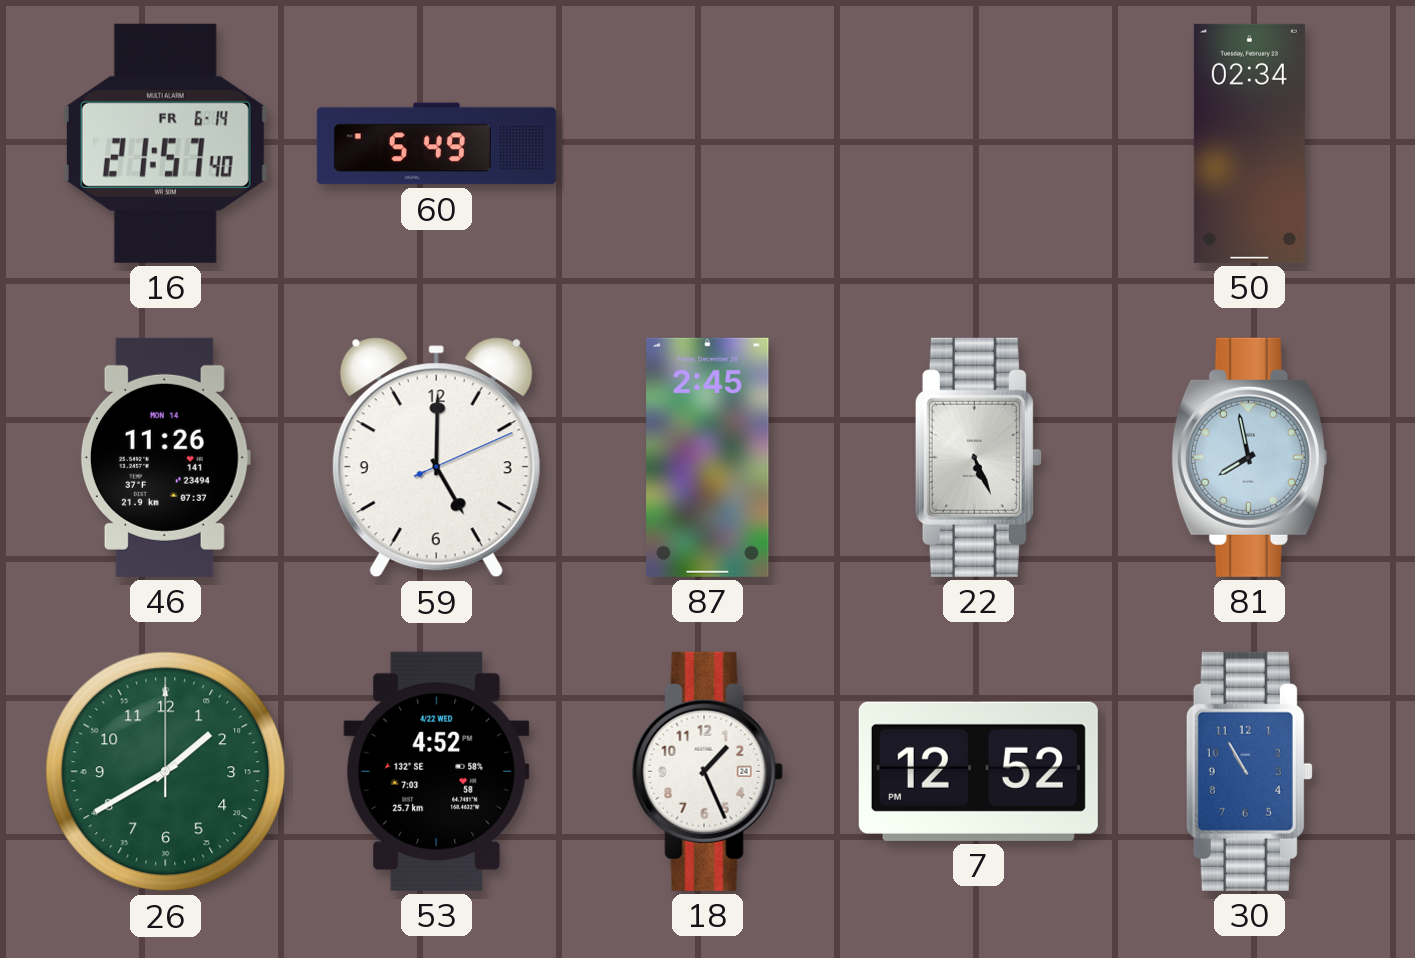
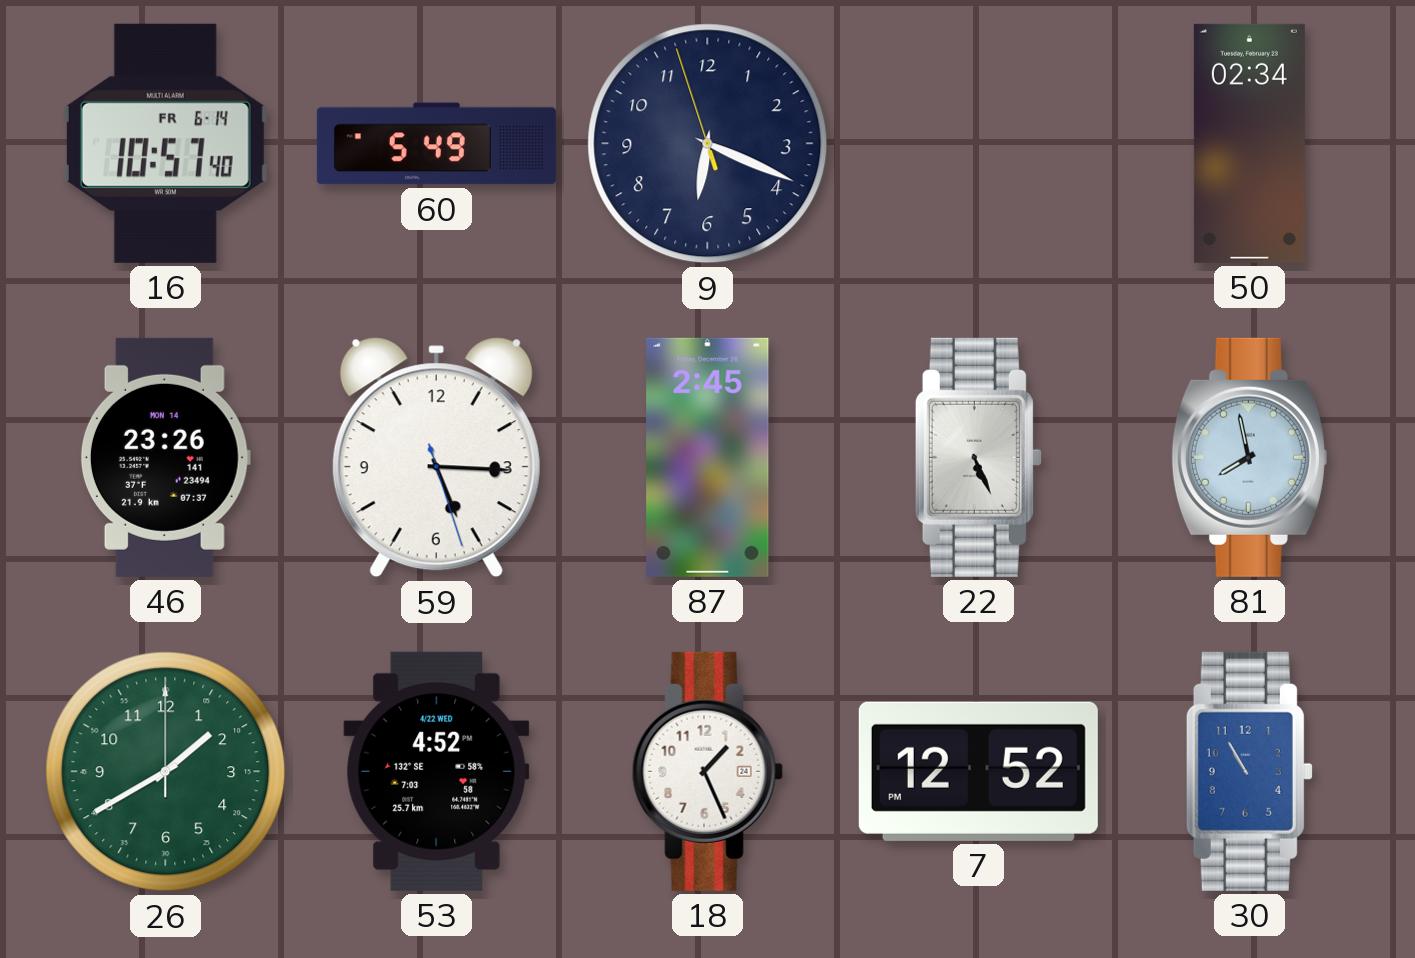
16: 21:57 -> 10:57 (165, 143)
9: none -> 6:18 (708, 144)
46: 11:26 -> 23:26 (165, 457)
59: 5:00 -> 5:15 (436, 458)
